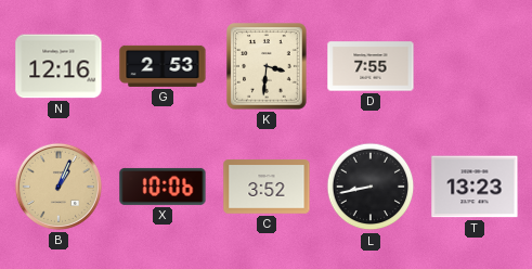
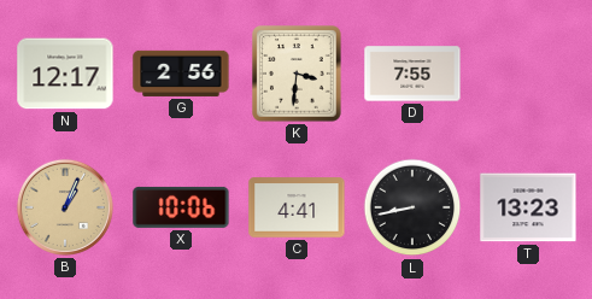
N: 12:16 -> 12:17 (65, 74)
G: 2:53 -> 2:56 (181, 74)
C: 3:52 -> 4:41 (297, 207)
